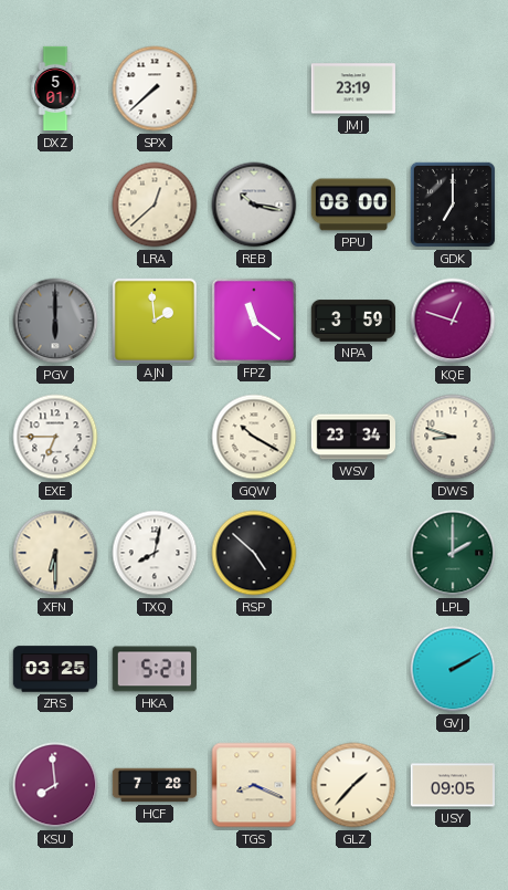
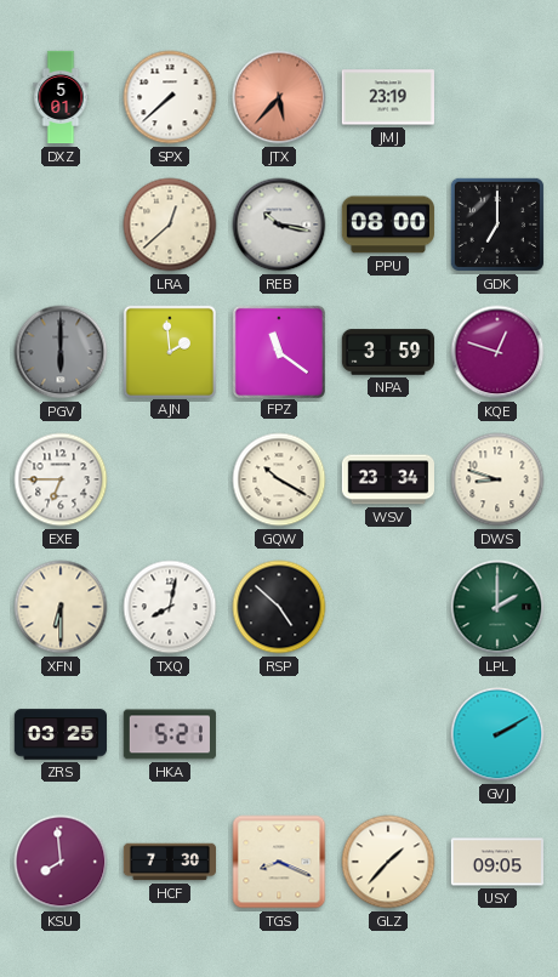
JTX: none -> 5:37 (279, 97)
HCF: 7:28 -> 7:30 (170, 862)
